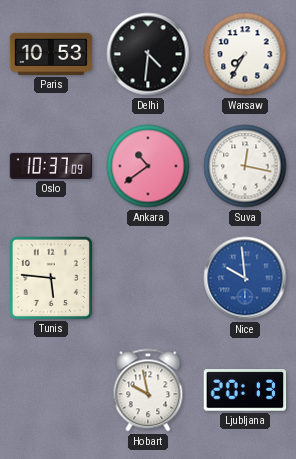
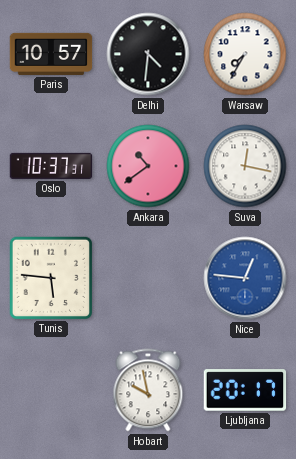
Paris: 10:53 -> 10:57 (51, 54)
Oslo: 10:37:09 -> 10:37:31 (51, 166)
Nice: 9:59 -> 12:46 (245, 278)
Ljubljana: 20:13 -> 20:17 (245, 390)
